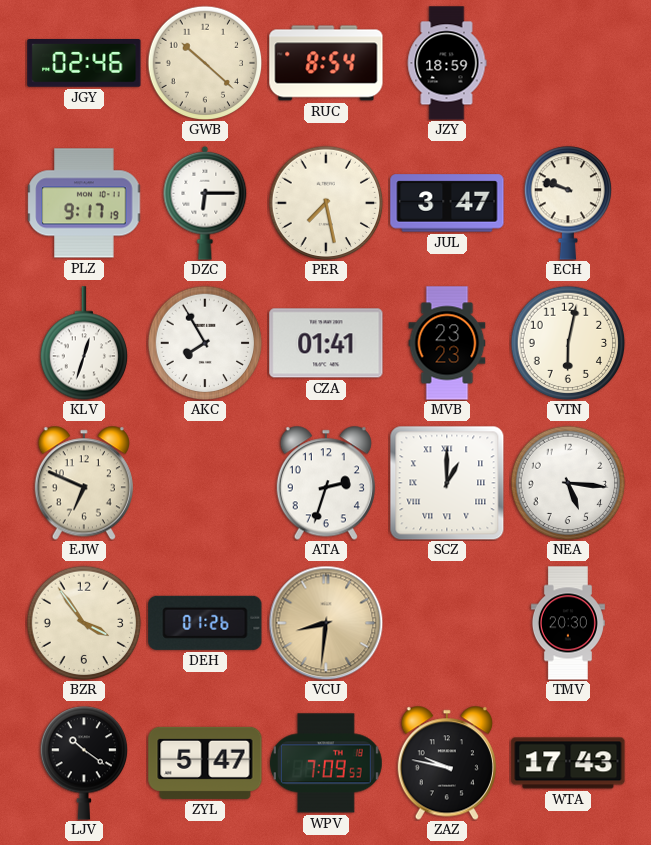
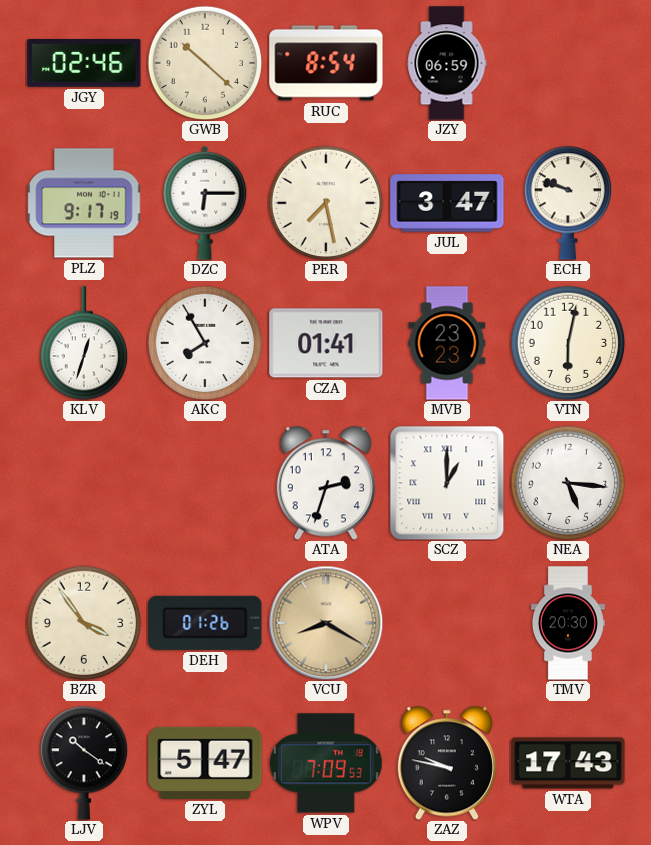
JZY: 18:59 -> 06:59 (447, 63)
EJW: 6:49 -> none (84, 483)
VCU: 8:31 -> 8:20 (326, 623)
